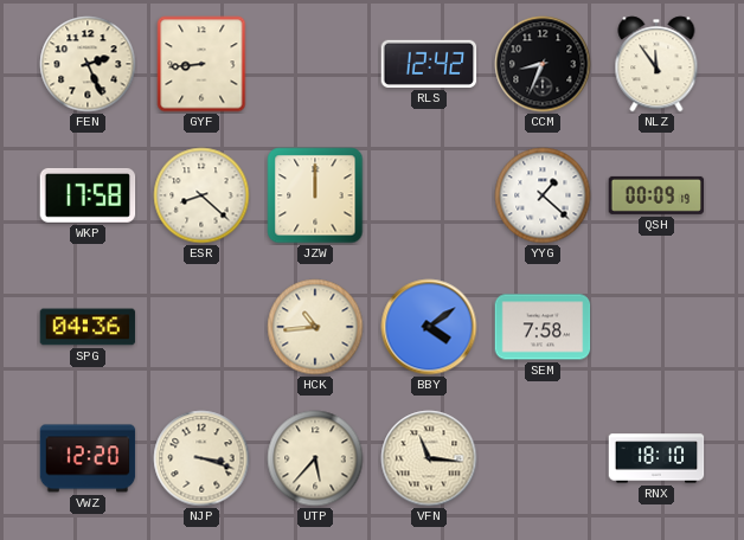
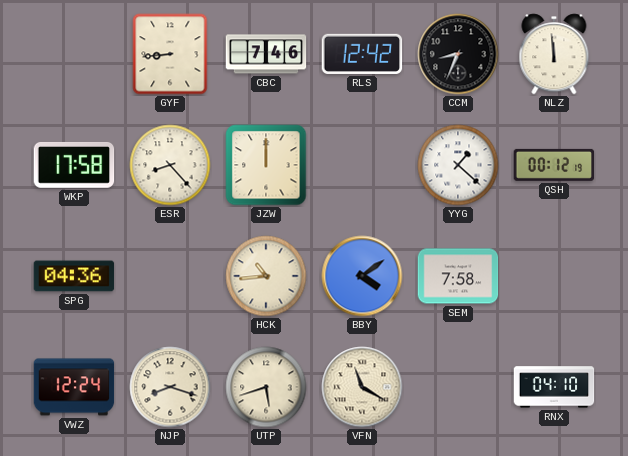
FEN: 2:26 -> none (88, 64)
CBC: none -> 7:46 (266, 54)
NLZ: 11:54 -> 11:59 (554, 54)
ESR: 8:22 -> 8:23 (170, 165)
QSH: 00:09 -> 00:12 (554, 165)
VWZ: 12:20 -> 12:24 (74, 387)
NJP: 3:18 -> 8:18 (170, 387)
UTP: 5:37 -> 5:42 (266, 387)
VFN: 11:16 -> 11:20 (362, 387)
RNX: 18:10 -> 04:10 (554, 387)
